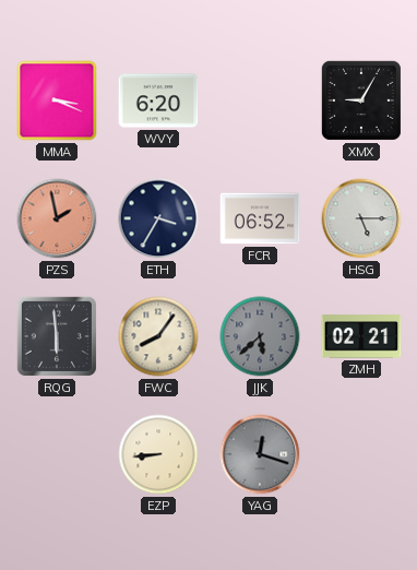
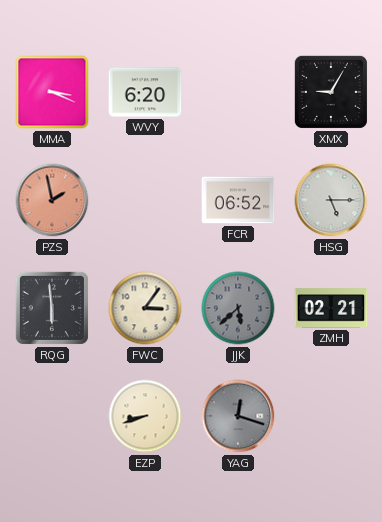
ETH: 3:35 -> none (158, 218)
FWC: 8:06 -> 3:06 (145, 308)
EZP: 8:44 -> 8:42 (145, 416)
